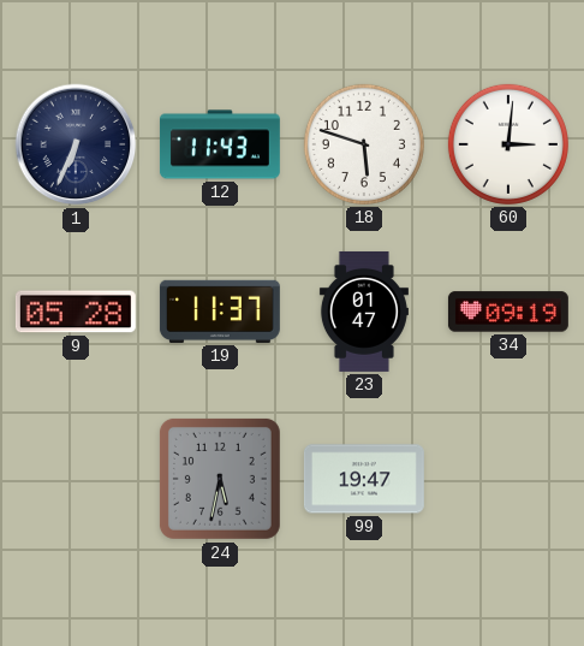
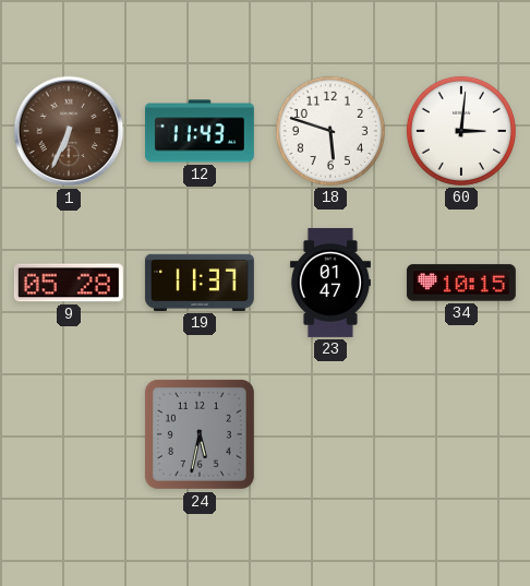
1 dial: navy -> brown (69, 131)
34: 09:19 -> 10:15 (461, 283)
99: 19:47 -> none (364, 479)
